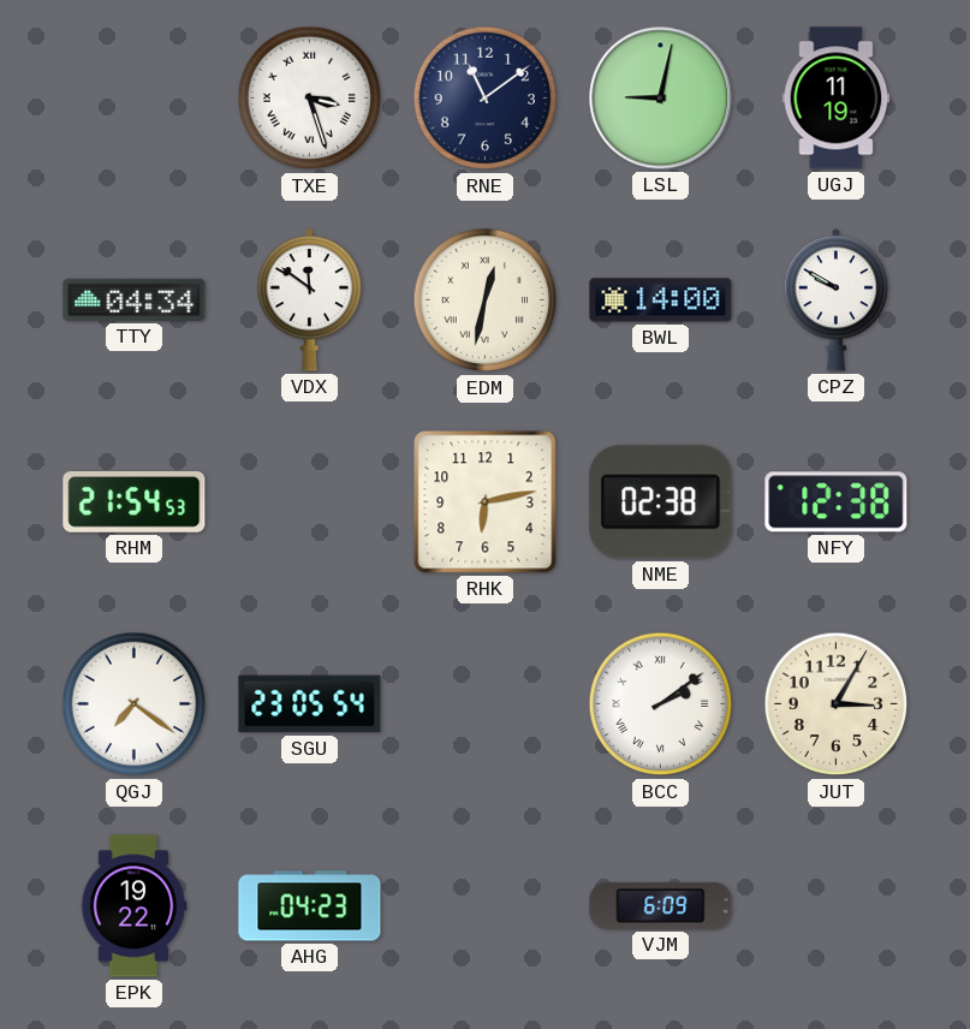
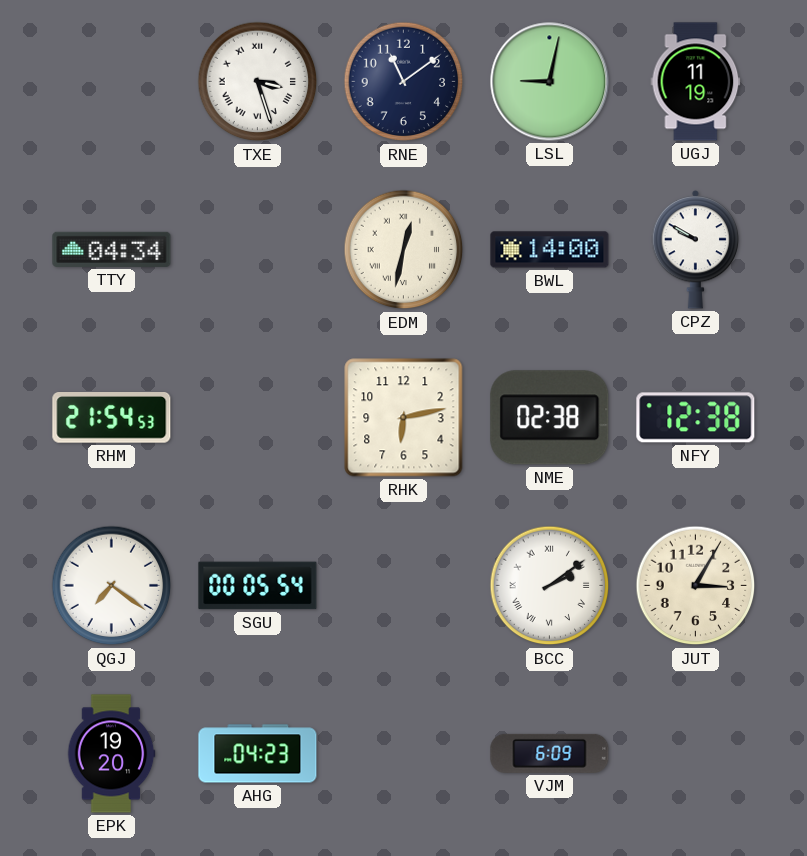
VDX: 11:51 -> none (310, 299)
SGU: 23:05 -> 00:05 (258, 586)
EPK: 19:22 -> 19:20 (111, 754)
